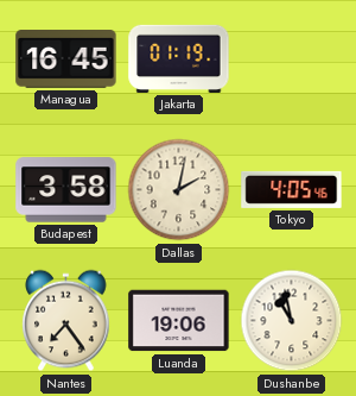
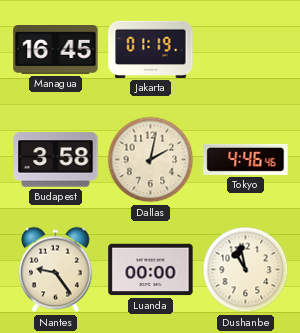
Tokyo: 4:05 -> 4:46 (246, 159)
Nantes: 7:24 -> 9:24 (56, 270)
Luanda: 19:06 -> 00:00 (151, 270)
